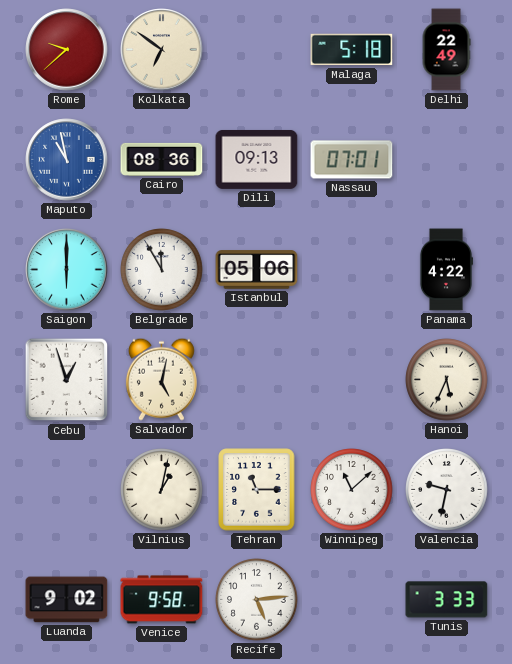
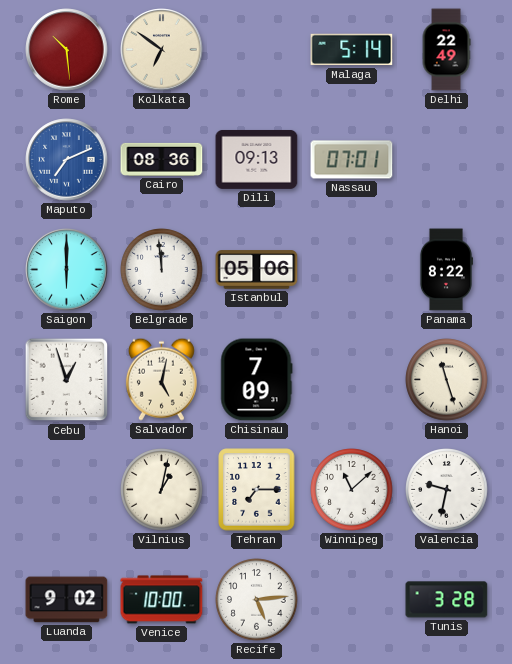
Rome: 9:38 -> 10:29 (67, 50)
Malaga: 5:18 -> 5:14 (352, 50)
Maputo: 10:58 -> 7:11 (67, 160)
Belgrade: 11:55 -> 11:59 (162, 270)
Panama: 4:22 -> 8:22 (445, 270)
Chisinau: none -> 7:09 (257, 380)
Hanoi: 5:34 -> 11:27 (447, 380)
Tehran: 11:15 -> 7:15 (257, 490)
Venice: 9:58 -> 10:00 (162, 600)
Tunis: 3:33 -> 3:28 (447, 600)
